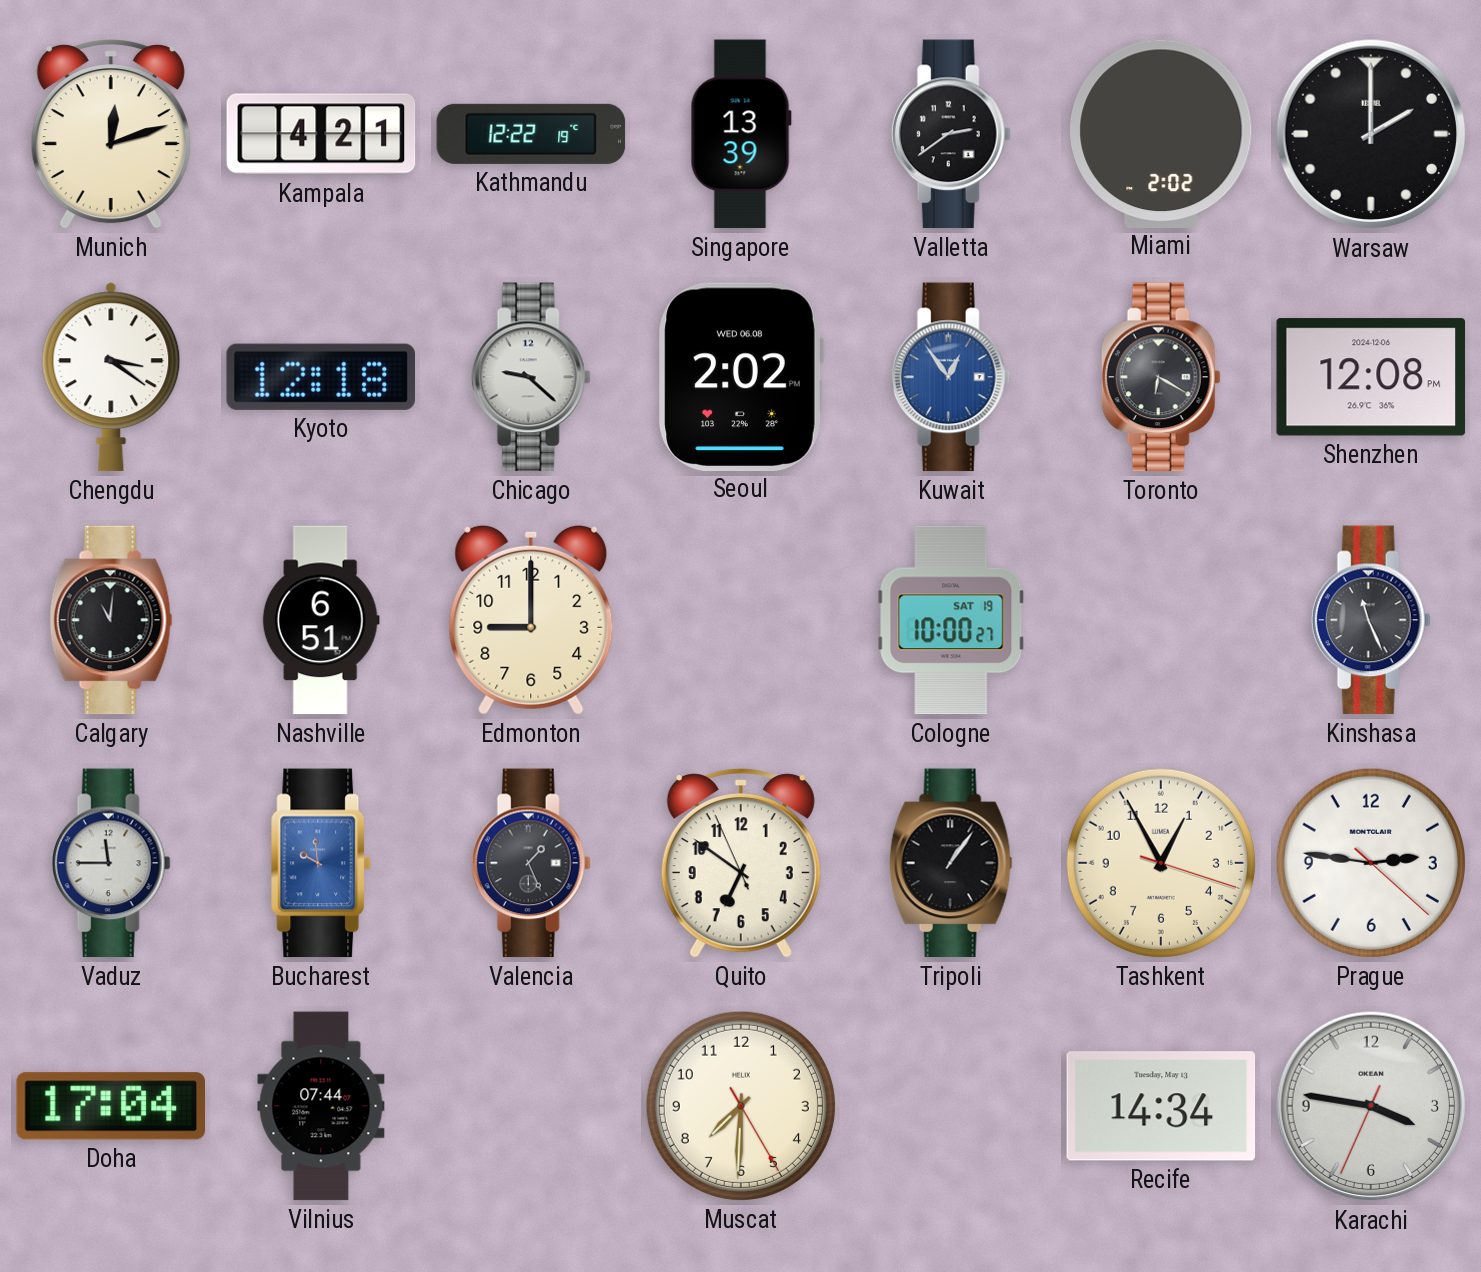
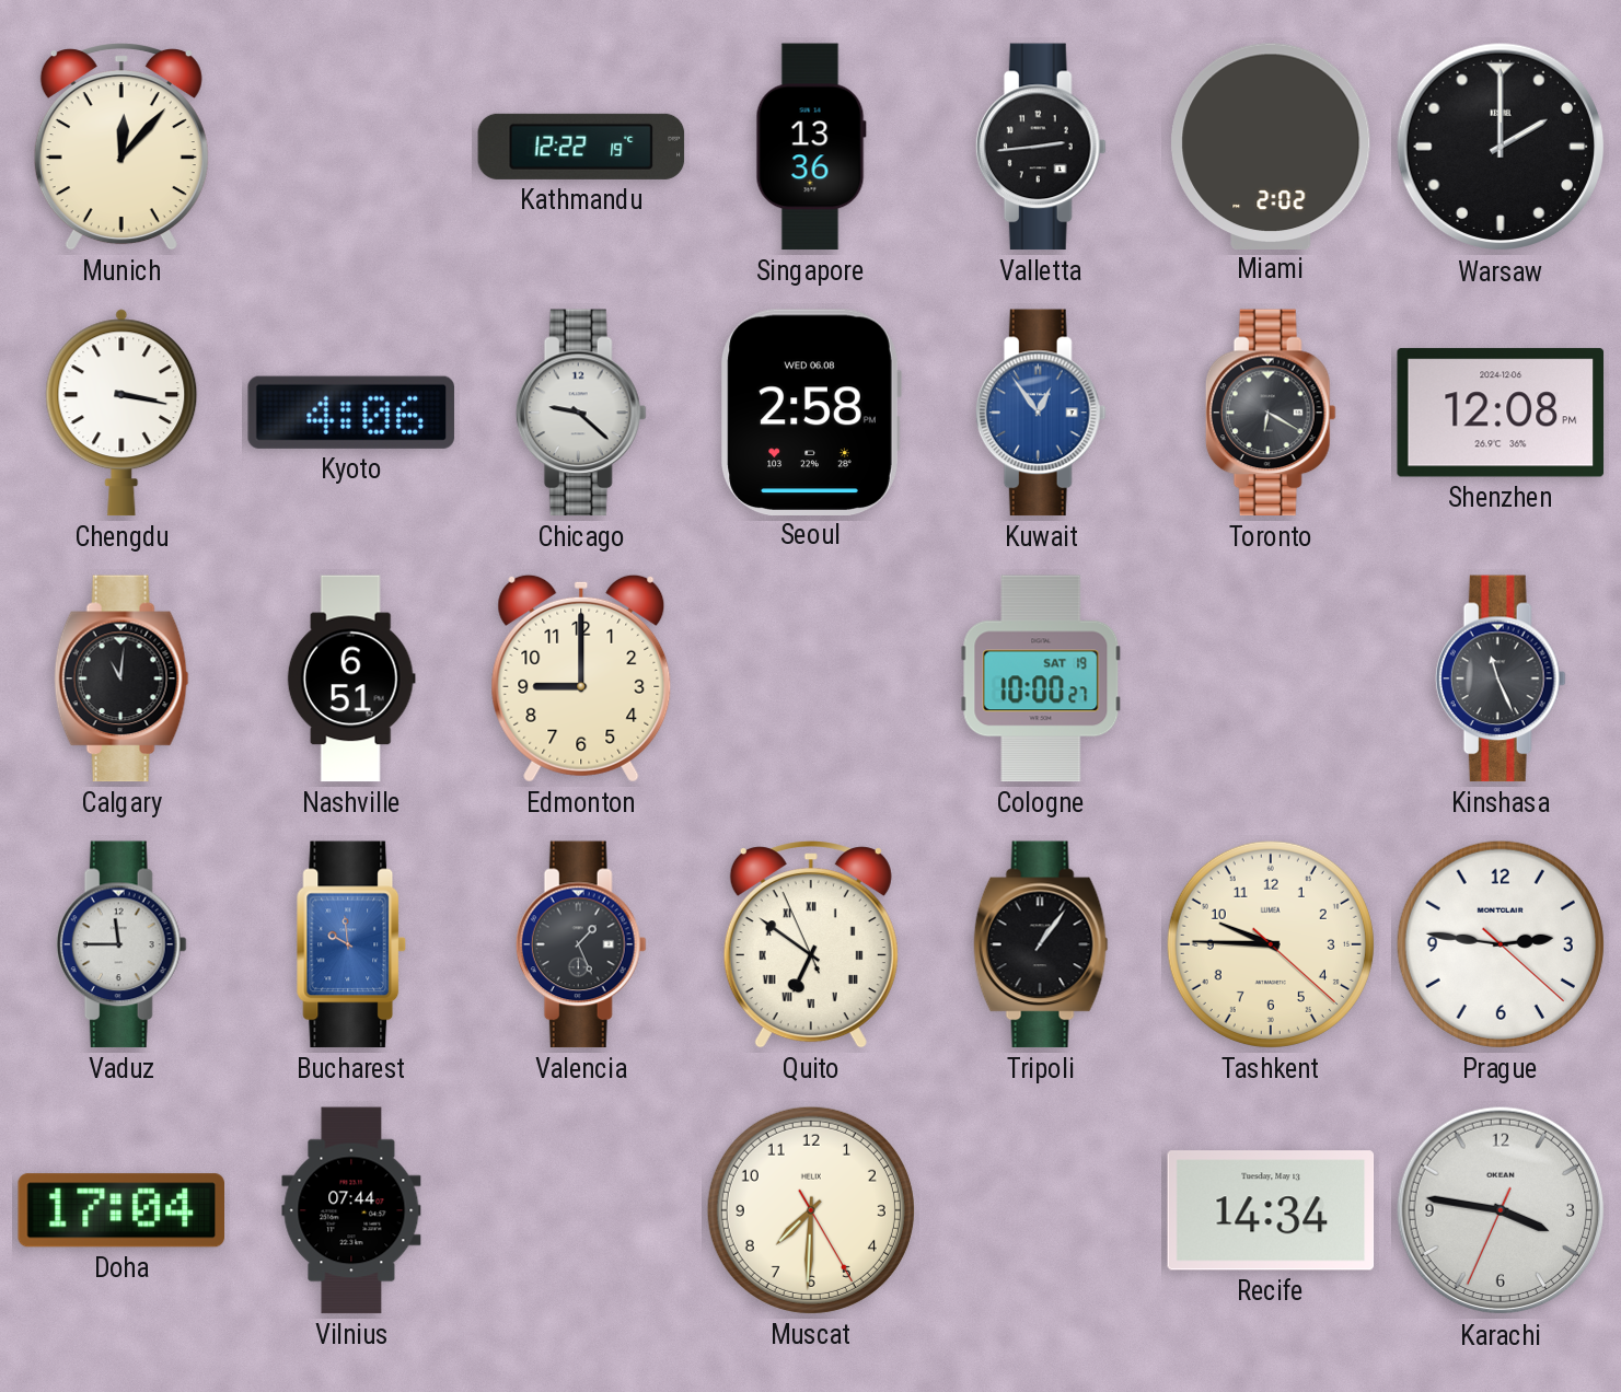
Munich: 12:12 -> 12:07 (121, 147)
Kampala: 4:21 -> none (321, 134)
Singapore: 13:39 -> 13:36 (811, 147)
Valletta: 2:39 -> 2:44 (1041, 147)
Chengdu: 3:21 -> 3:17 (121, 413)
Kyoto: 12:18 -> 4:06 (351, 413)
Seoul: 2:02 -> 2:58 (811, 411)
Quito numerals: Arabic -> Roman (811, 944)
Tashkent: 12:55 -> 9:45 (1271, 944)
